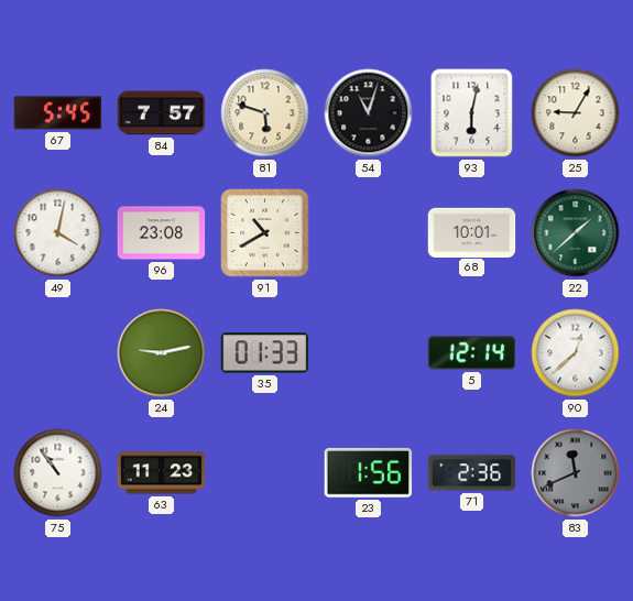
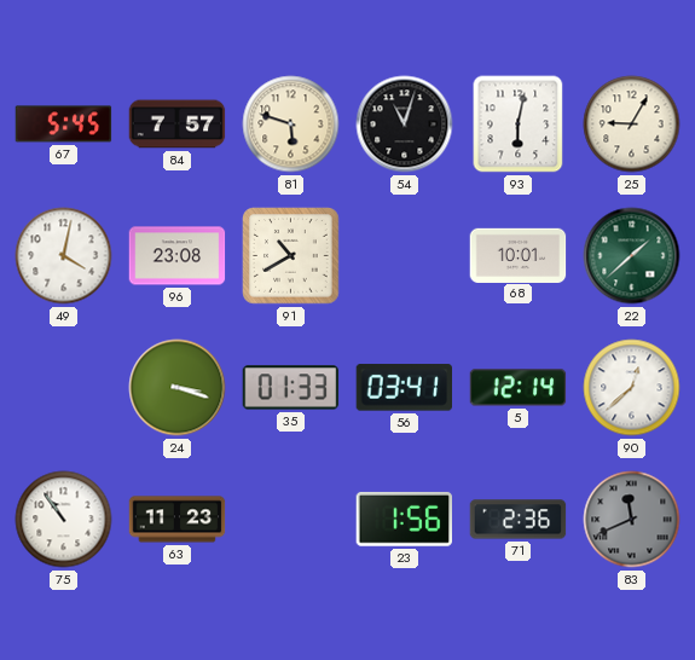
24: 9:13 -> 3:18 (178, 388)
56: none -> 03:41 (405, 388)
